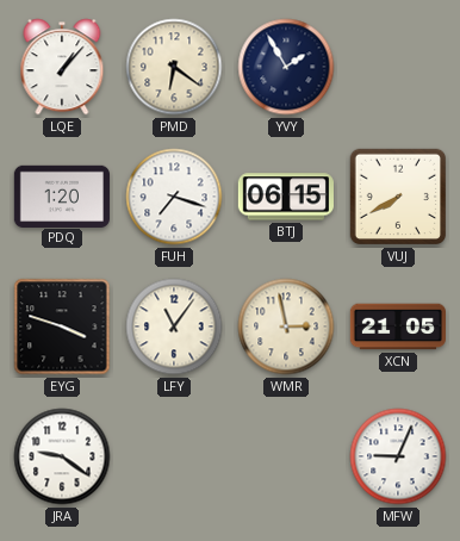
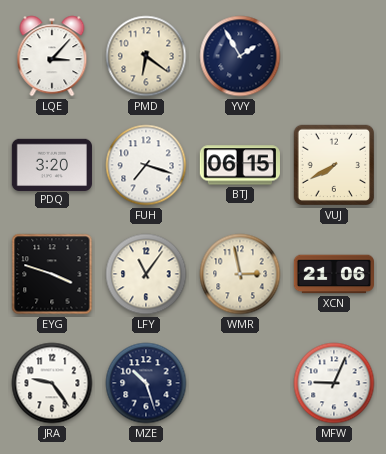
LQE: 1:07 -> 3:07 (52, 56)
PDQ: 1:20 -> 3:20 (52, 164)
XCN: 21:05 -> 21:06 (333, 274)
JRA: 9:21 -> 9:24 (52, 383)
MZE: none -> 10:27 (146, 383)
